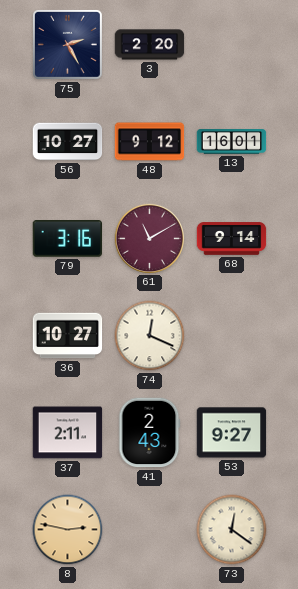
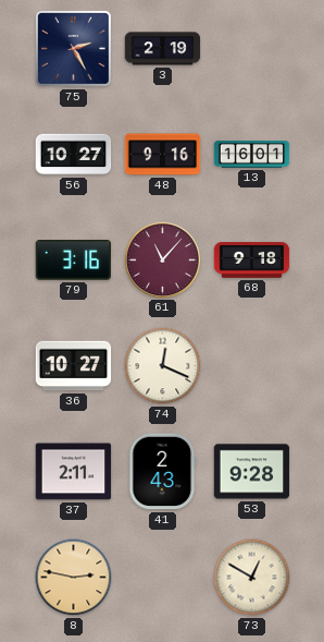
3: 2:20 -> 2:19 (163, 49)
48: 9:12 -> 9:16 (163, 155)
61: 11:10 -> 11:07 (162, 259)
68: 9:14 -> 9:18 (252, 261)
53: 9:27 -> 9:28 (252, 472)
73: 12:21 -> 12:50 (252, 578)
